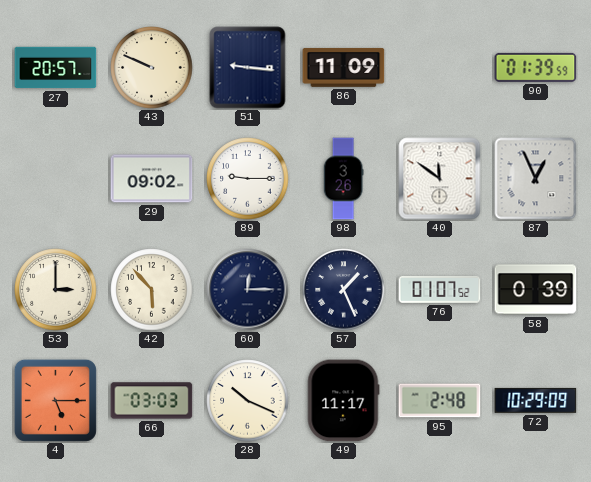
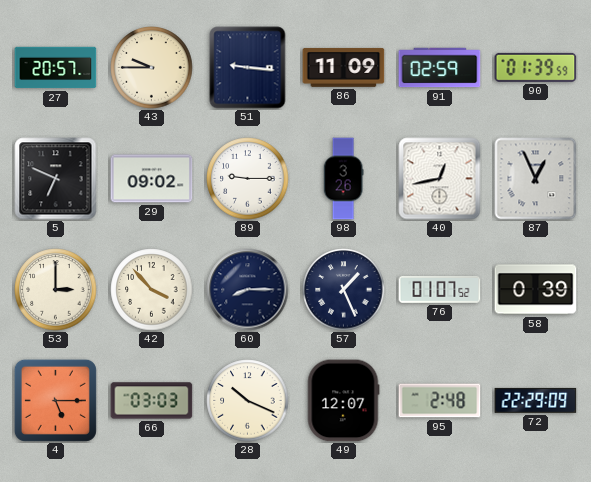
43: 9:49 -> 9:45 (152, 68)
91: none -> 02:59 (440, 68)
5: none -> 6:49 (56, 179)
40: 11:51 -> 12:43 (440, 179)
42: 5:53 -> 3:53 (152, 290)
60: 12:15 -> 8:15 (248, 290)
49: 11:17 -> 12:07 (343, 401)
72: 10:29 -> 22:29 (536, 400)
